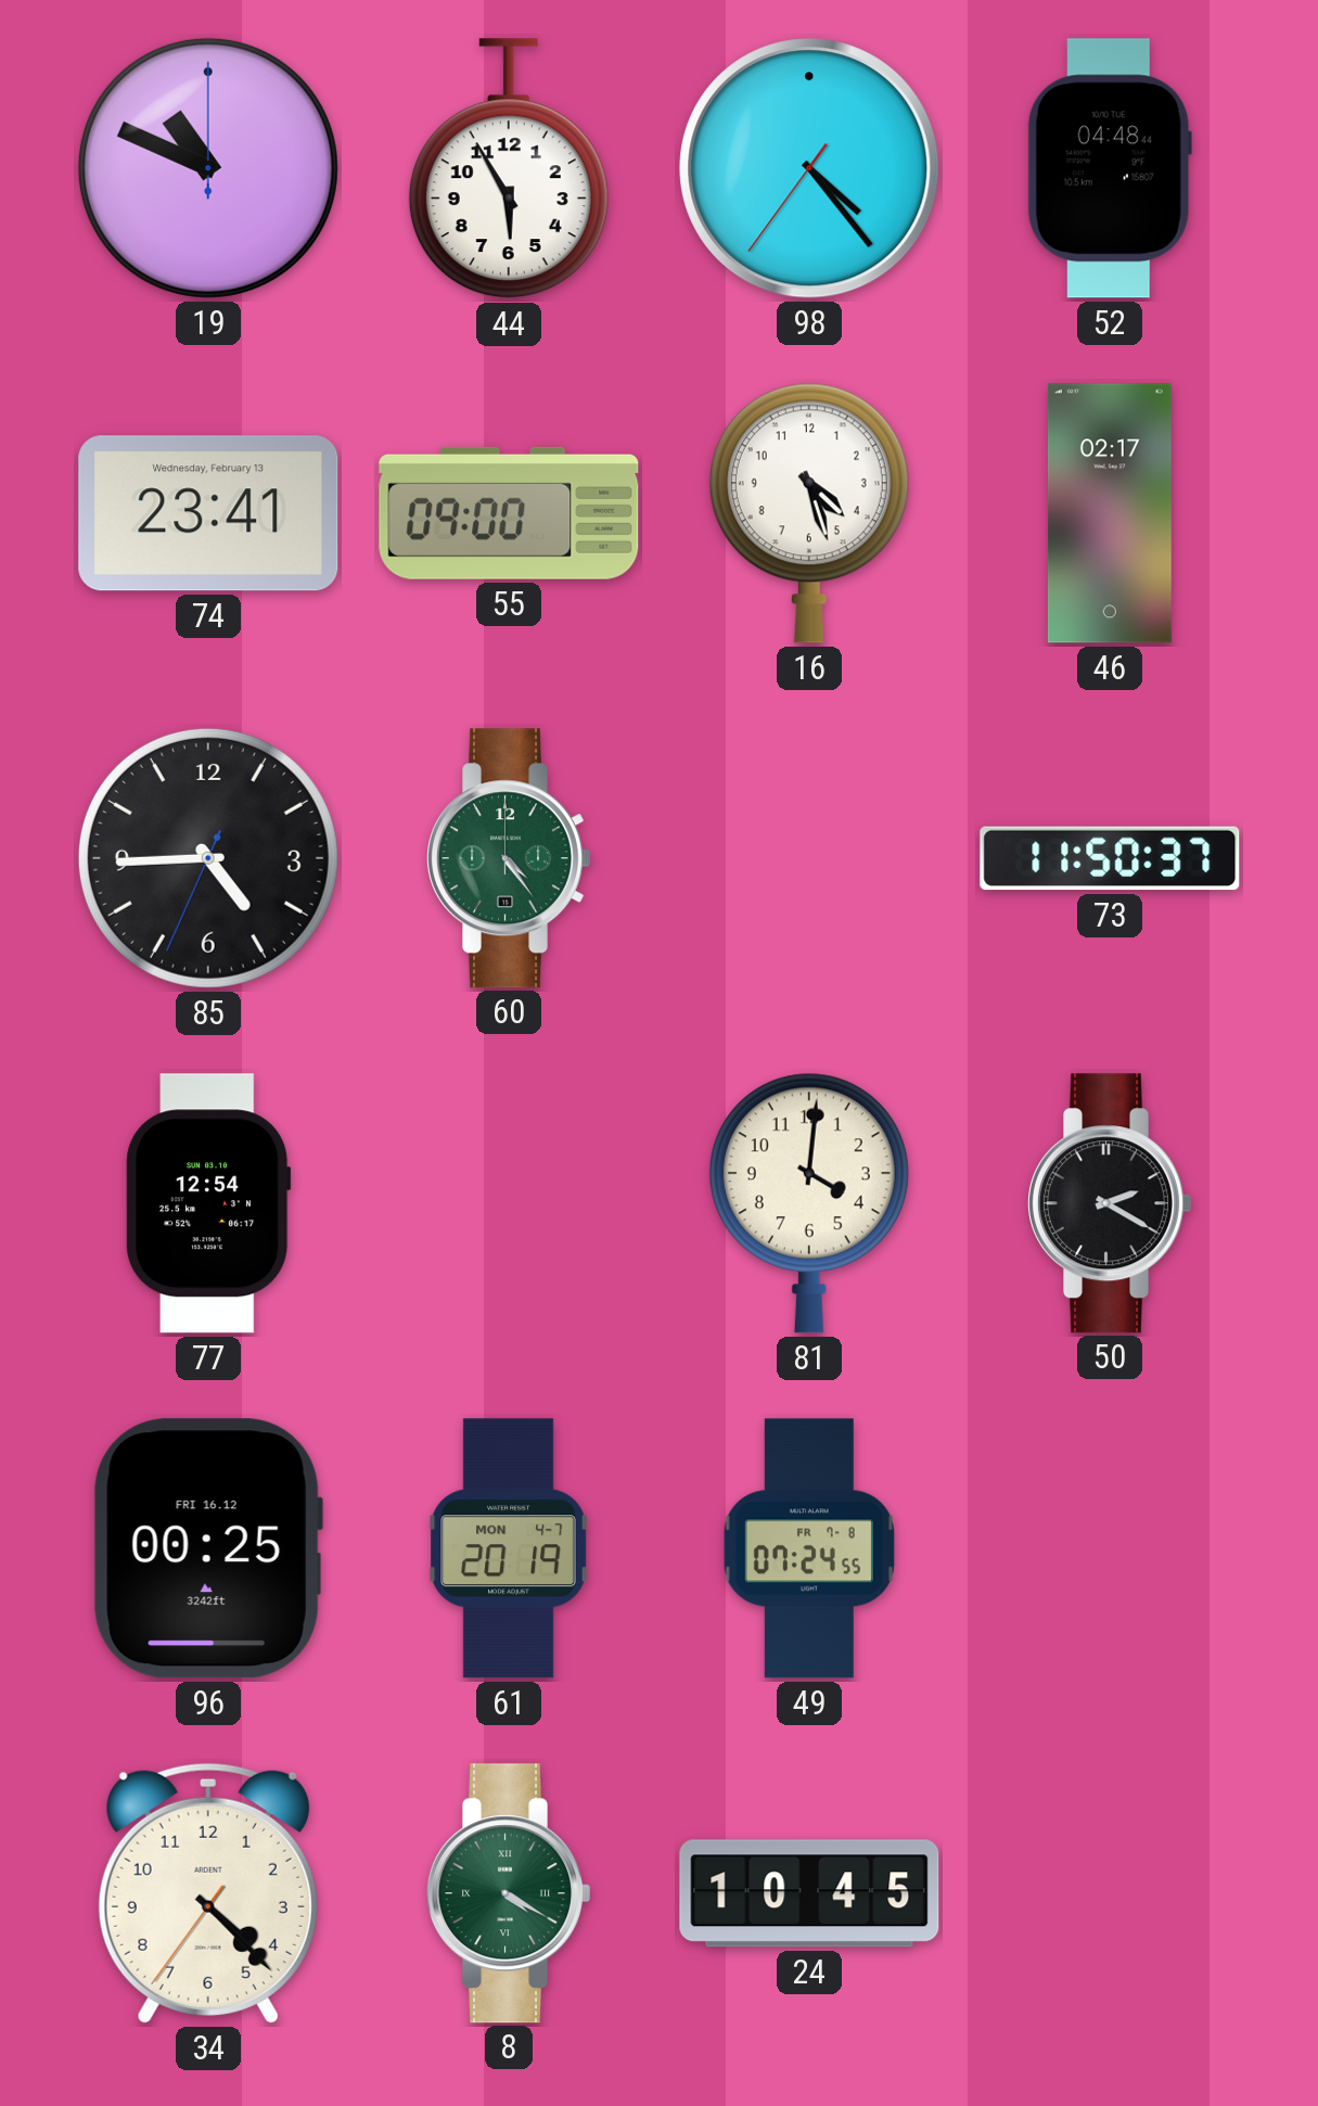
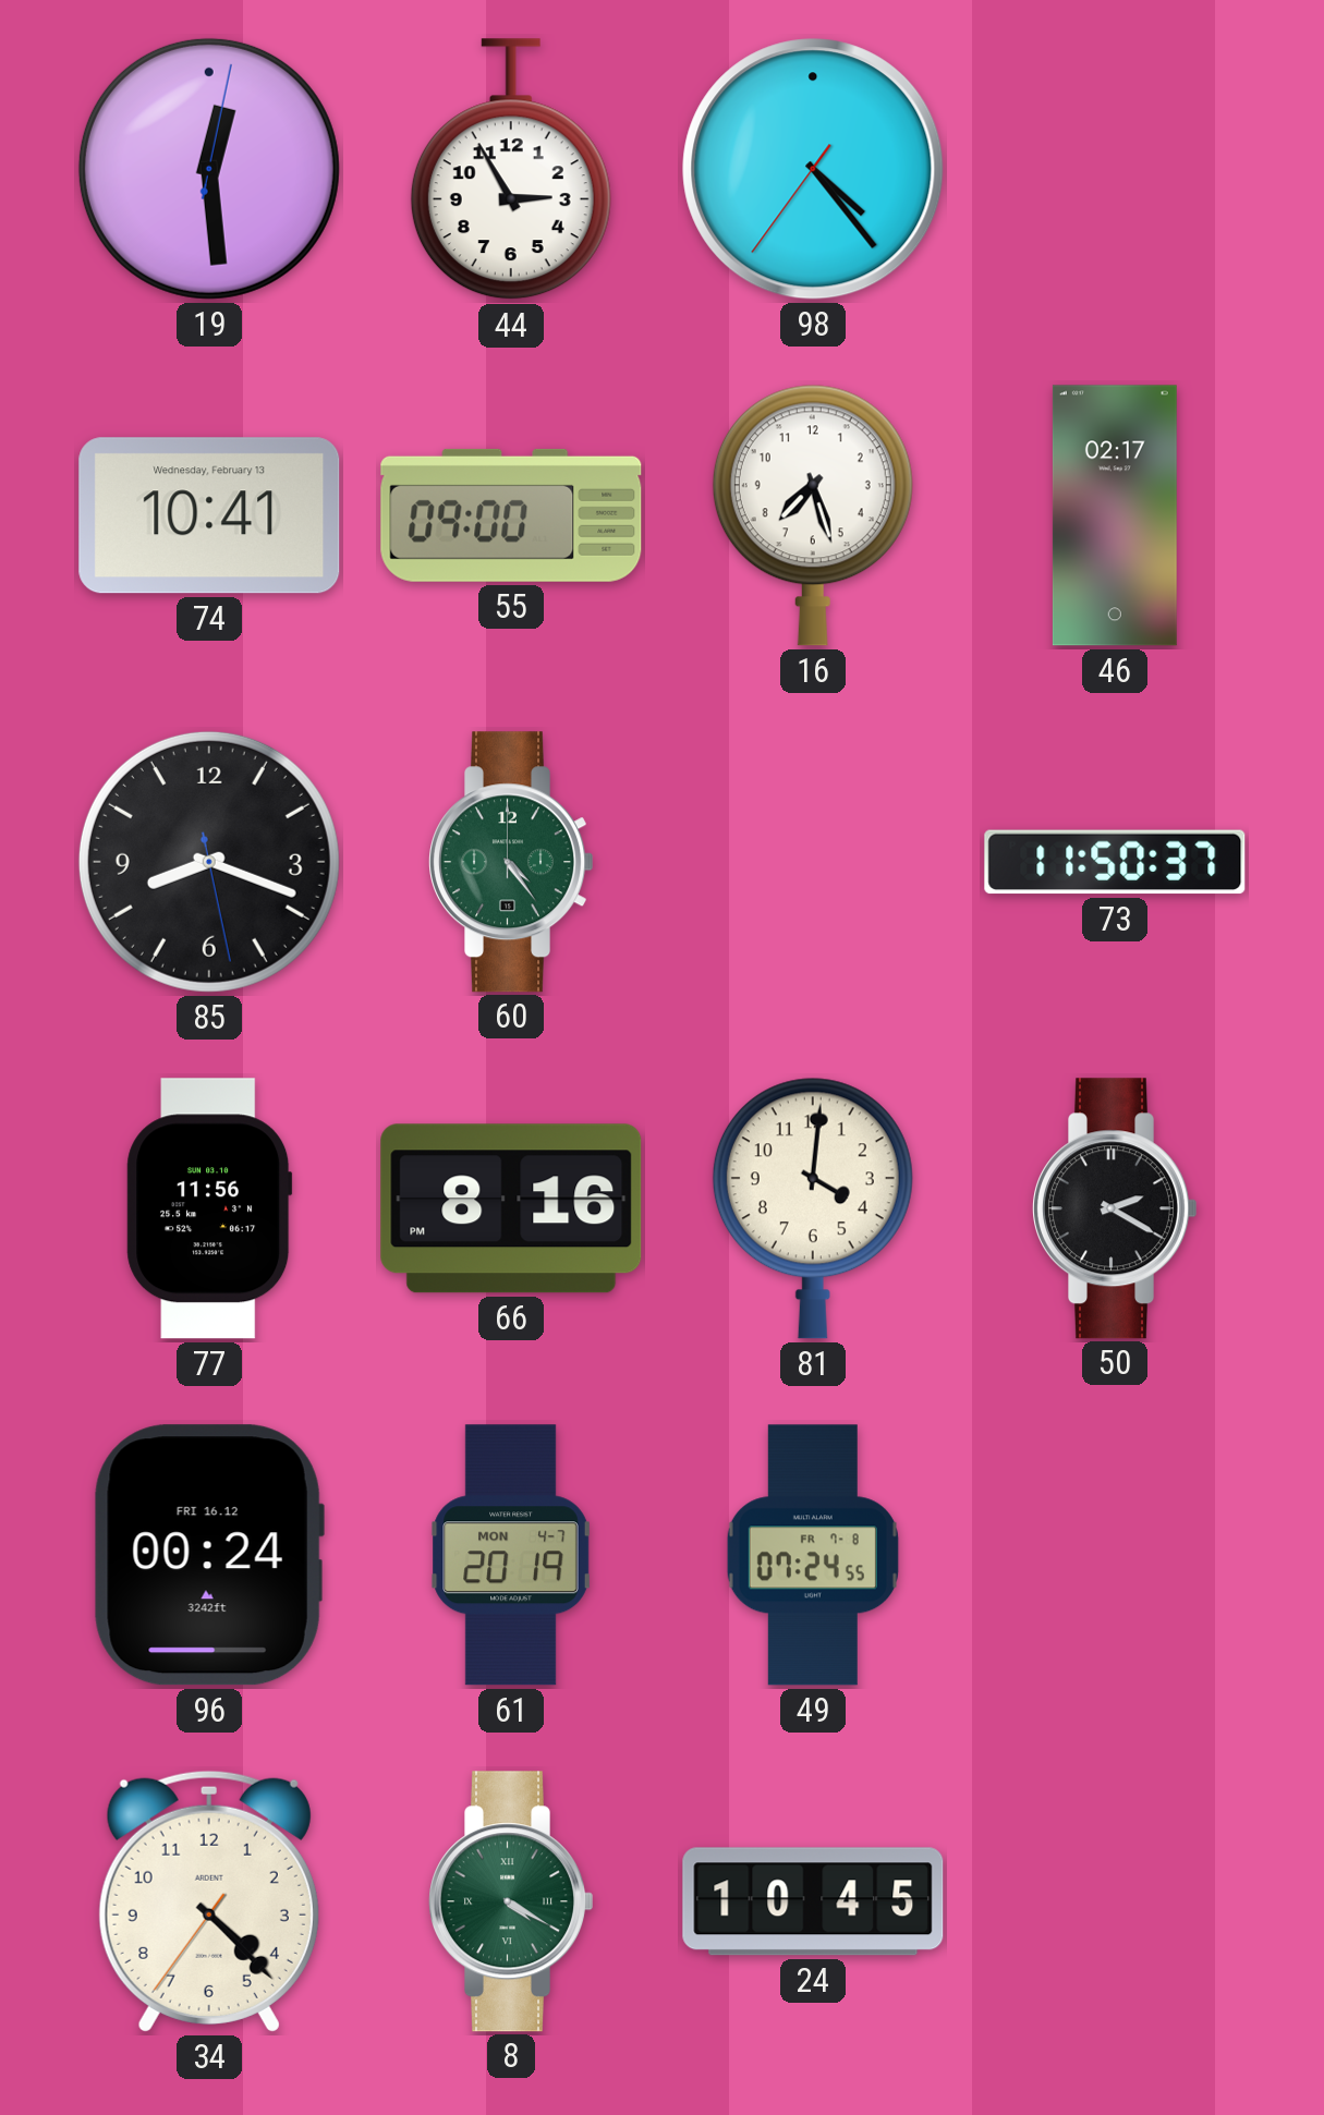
19: 10:49 -> 12:29 (209, 169)
44: 5:55 -> 2:55 (511, 170)
52: 04:48 -> none (1110, 168)
74: 23:41 -> 10:41 (209, 515)
16: 4:27 -> 7:27 (813, 515)
85: 4:44 -> 8:18 (209, 862)
77: 12:54 -> 11:56 (209, 1208)
66: none -> 8:16 (511, 1208)
96: 00:25 -> 00:24 (209, 1555)
